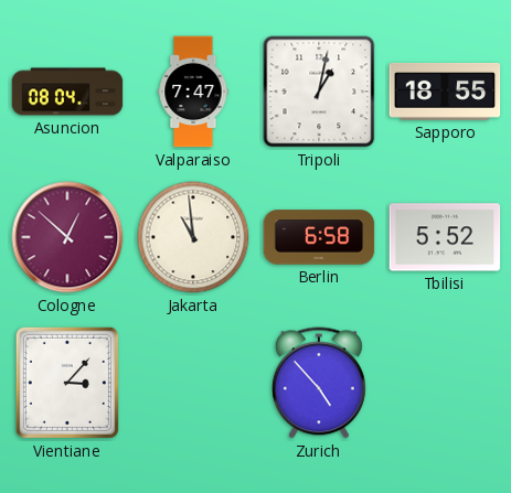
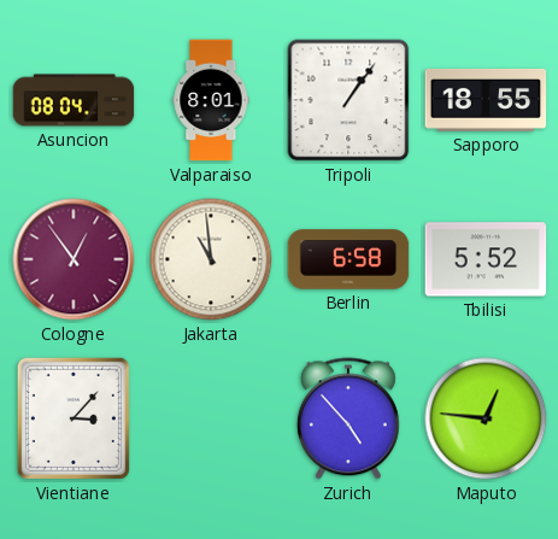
Valparaiso: 7:47 -> 8:01 (211, 100)
Tripoli: 1:02 -> 1:06 (348, 100)
Cologne: 12:52 -> 12:54 (74, 259)
Maputo: none -> 12:46 (486, 418)
